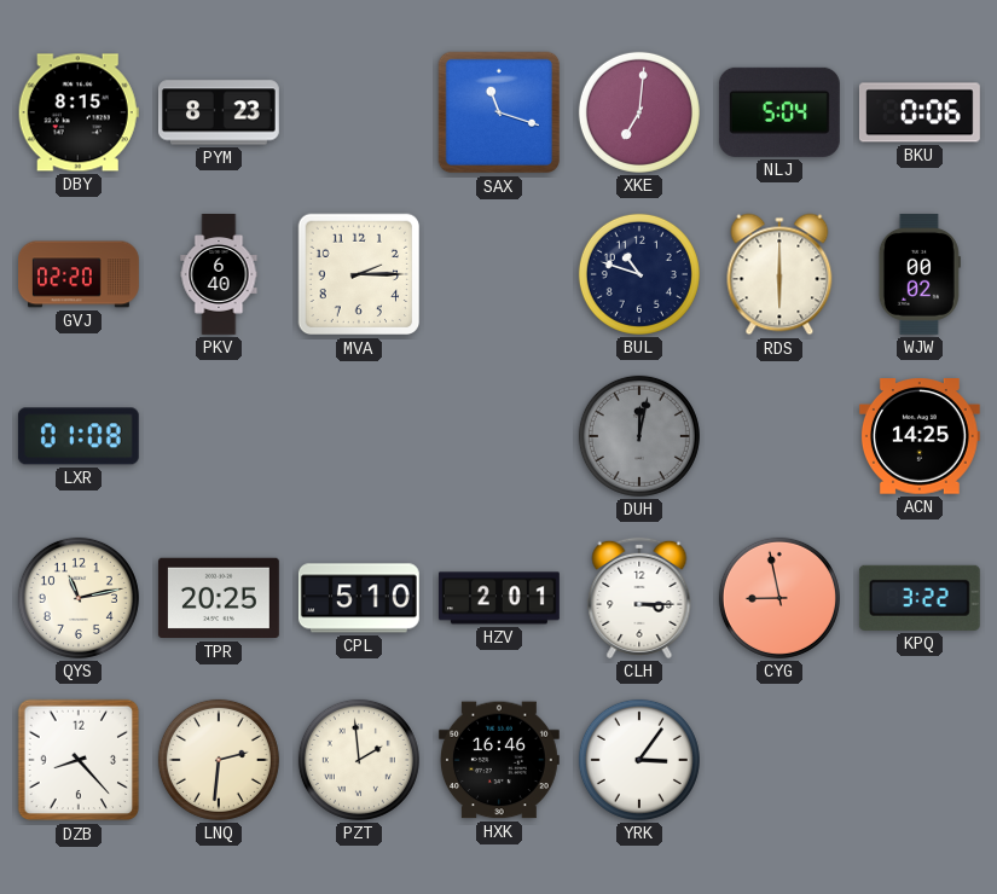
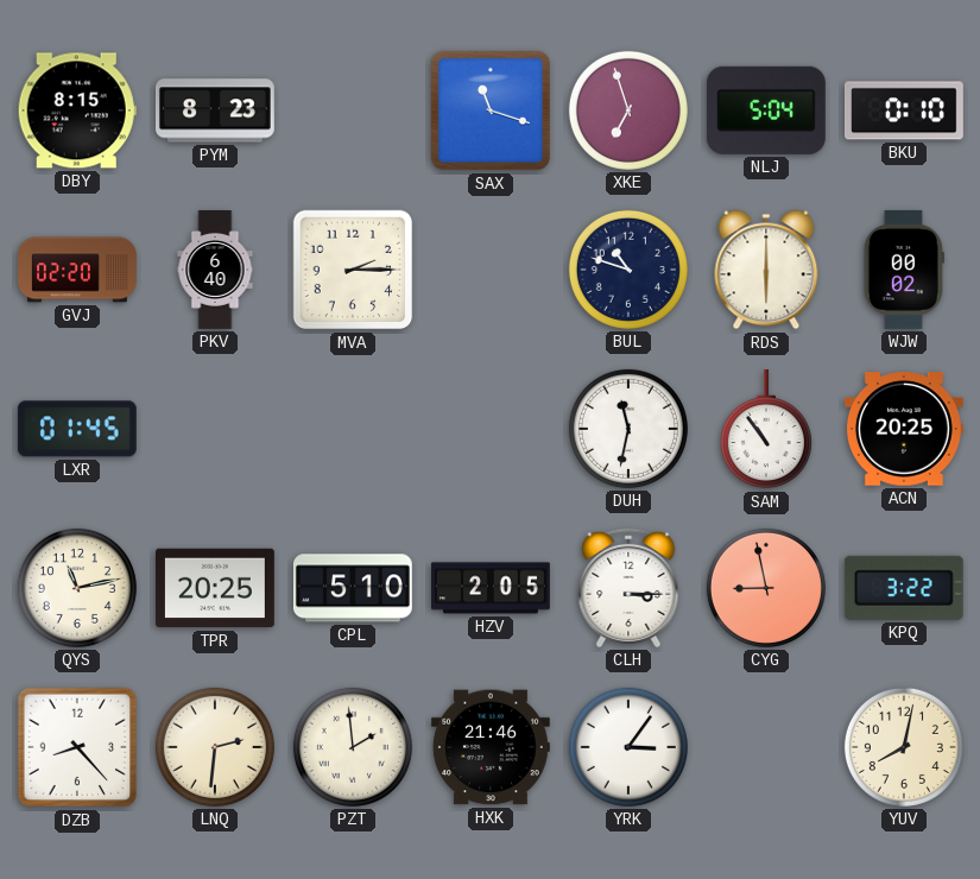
XKE: 7:01 -> 6:57 (628, 110)
BKU: 0:06 -> 0:10 (904, 110)
LXR: 01:08 -> 01:45 (77, 429)
DUH: 12:02 -> 11:32 (628, 429)
DUH dial: grey -> white (628, 429)
SAM: none -> 10:54 (766, 429)
ACN: 14:25 -> 20:25 (904, 429)
HZV: 2:01 -> 2:05 (491, 588)
HXK: 16:46 -> 21:46 (491, 747)
YUV: none -> 8:02 (904, 747)
